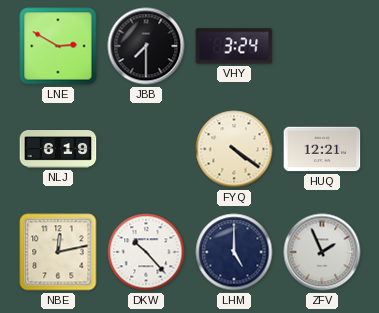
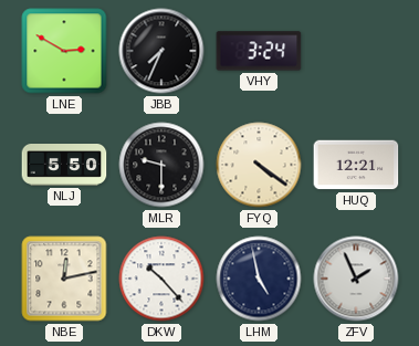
JBB: 7:30 -> 7:34 (161, 51)
NLJ: 6:19 -> 5:50 (64, 166)
MLR: none -> 9:30 (161, 165)
LHM: 5:00 -> 4:58 (259, 279)
